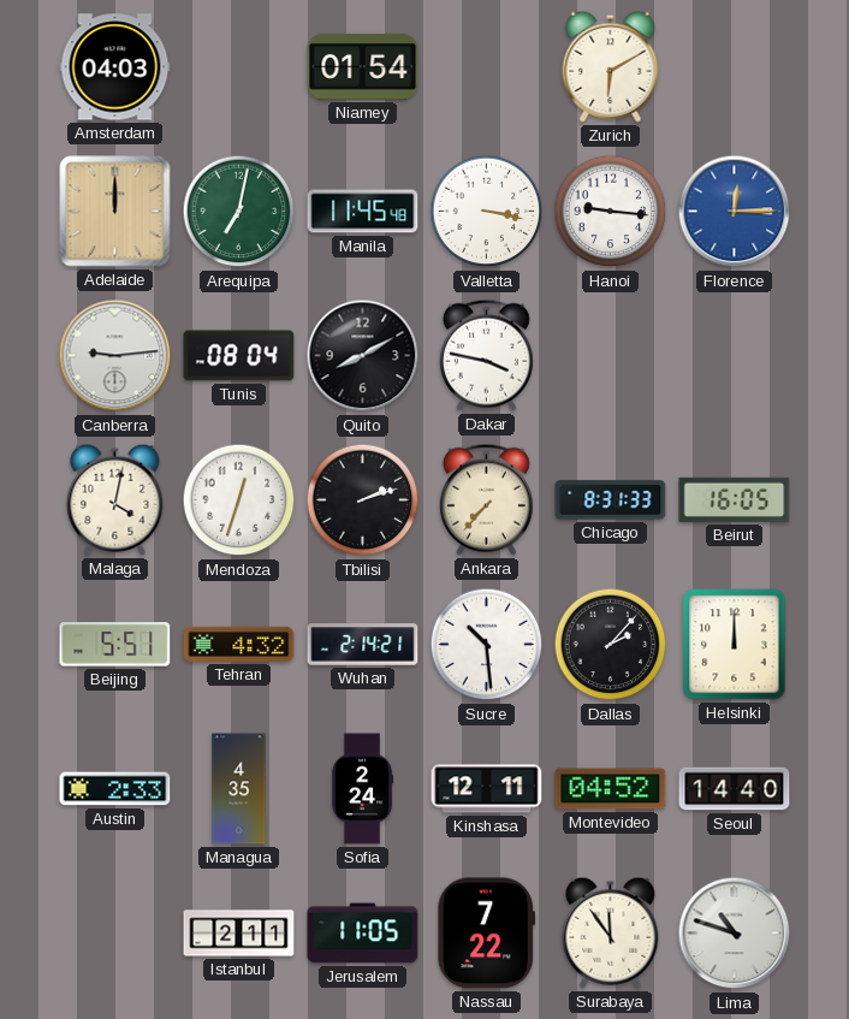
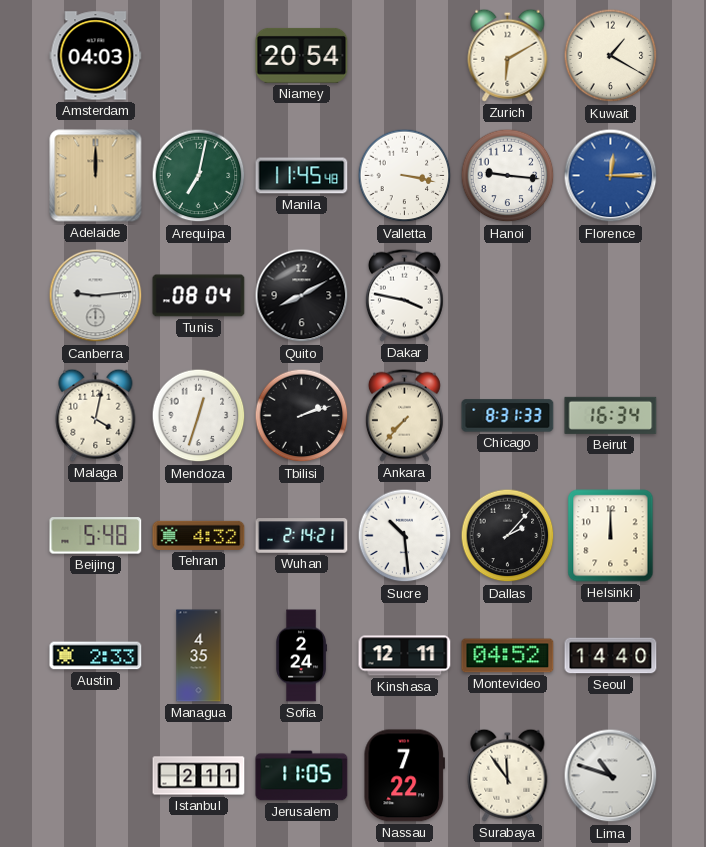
Niamey: 01:54 -> 20:54 (302, 55)
Kuwait: none -> 1:20 (611, 56)
Beirut: 16:05 -> 16:34 (611, 415)
Beijing: 5:51 -> 5:48 (96, 536)
